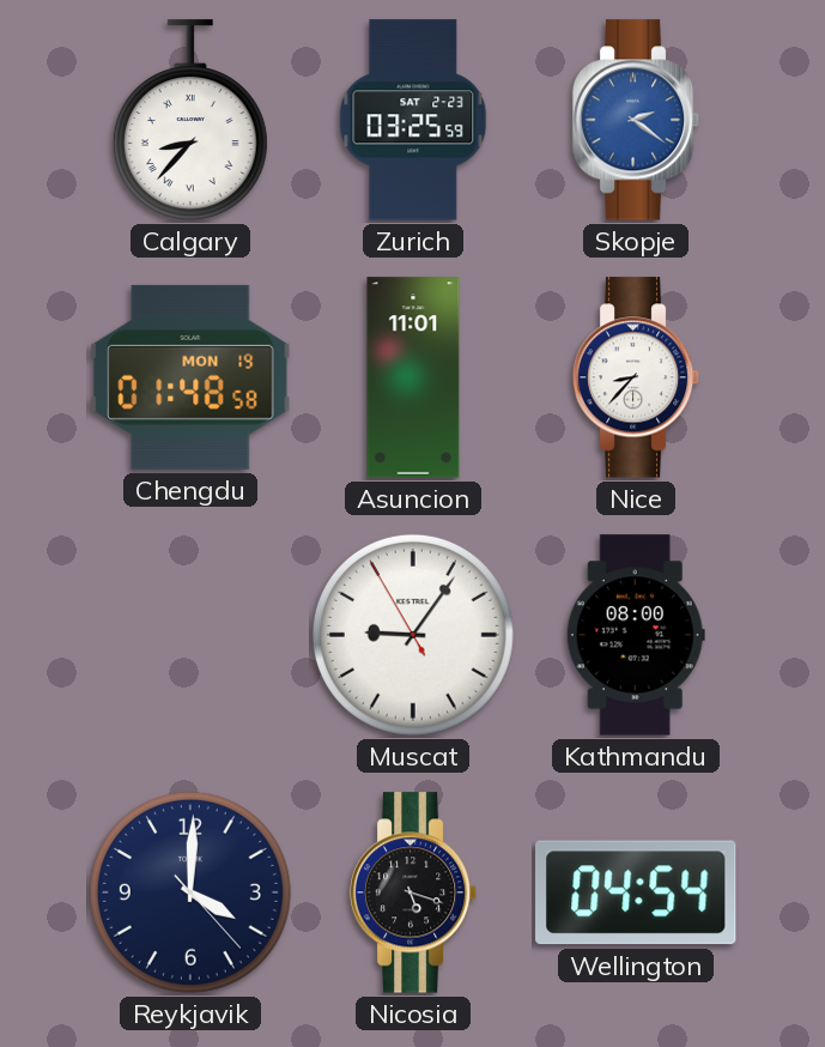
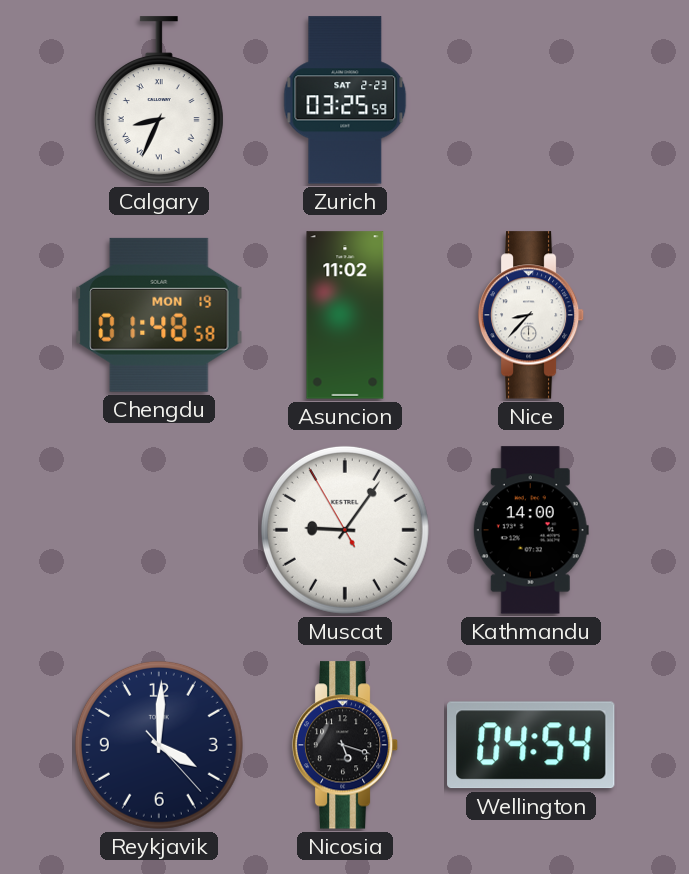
Calgary: 8:37 -> 8:34 (159, 100)
Skopje: 2:21 -> none (636, 120)
Asuncion: 11:01 -> 11:02 (345, 315)
Kathmandu: 08:00 -> 14:00 (531, 530)
